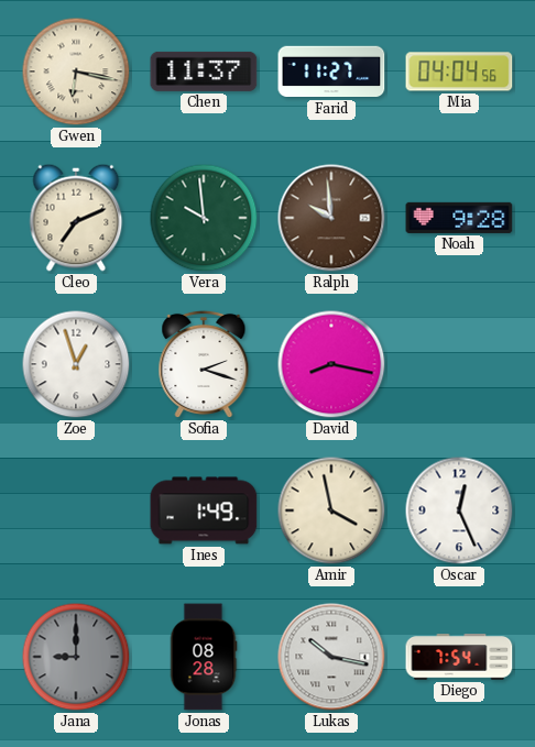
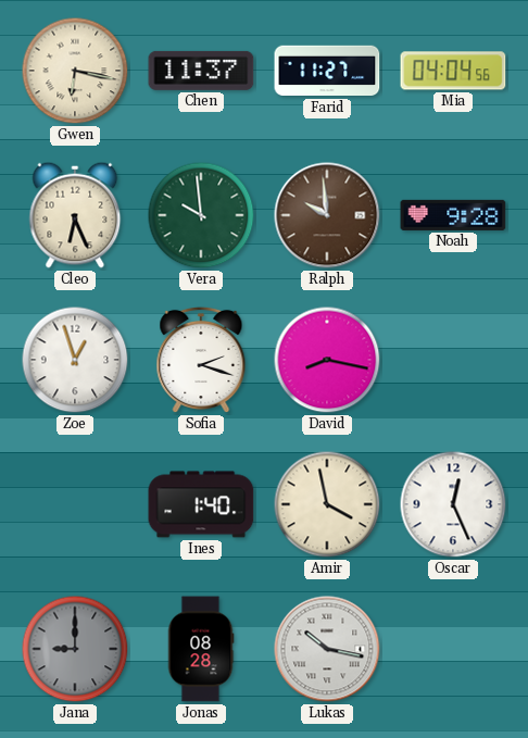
Cleo: 7:11 -> 6:26 (75, 215)
Ines: 1:49 -> 1:40 (201, 504)
Diego: 7:54 -> none (459, 657)
